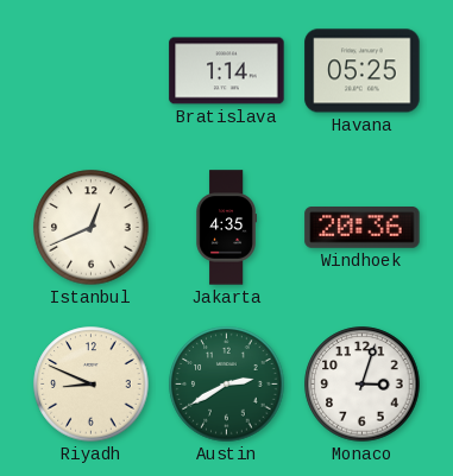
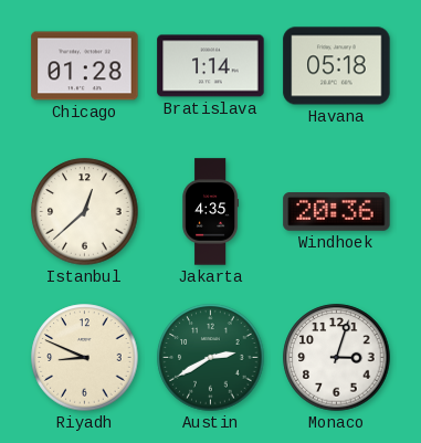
Chicago: none -> 01:28 (85, 66)
Havana: 05:25 -> 05:18 (337, 66)
Istanbul: 12:41 -> 12:38 (85, 212)
